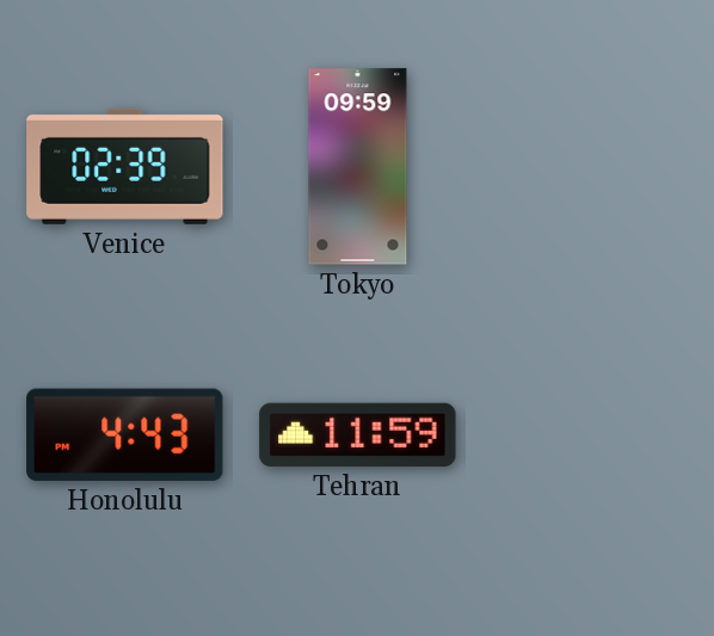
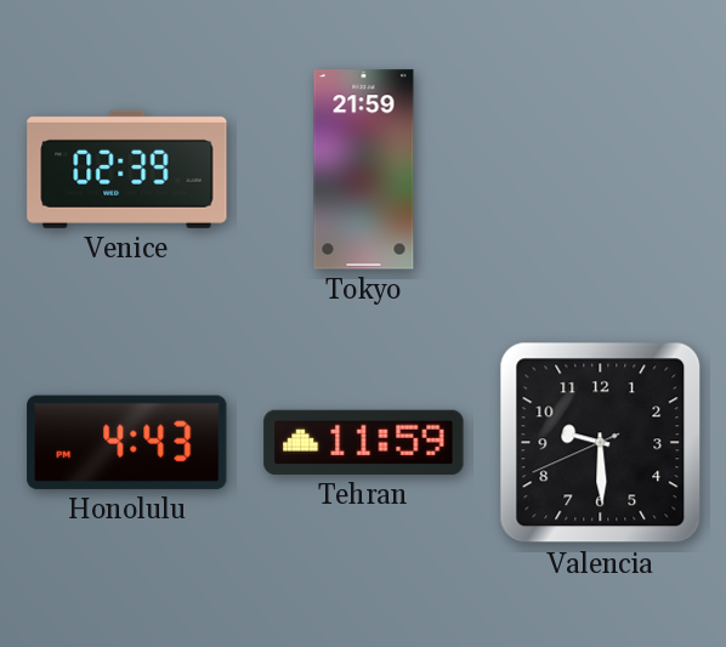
Tokyo: 09:59 -> 21:59 (364, 170)
Valencia: none -> 9:29 (601, 443)
